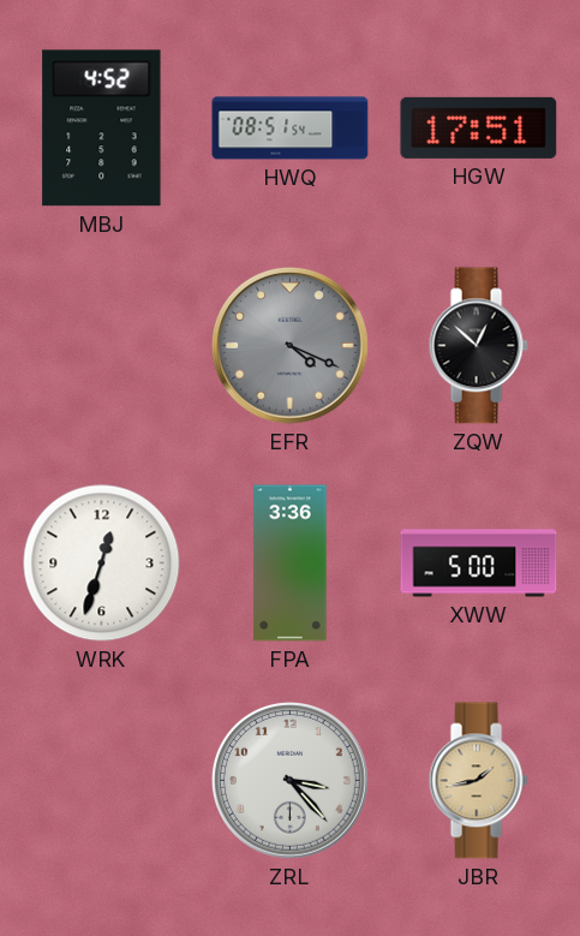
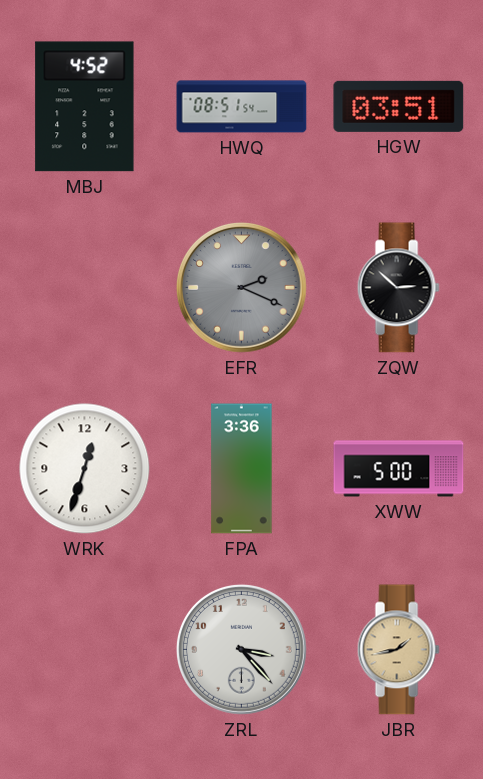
HGW: 17:51 -> 03:51 (399, 106)
EFR: 4:19 -> 2:19 (241, 287)
ZQW: 12:52 -> 2:52 (398, 288)
